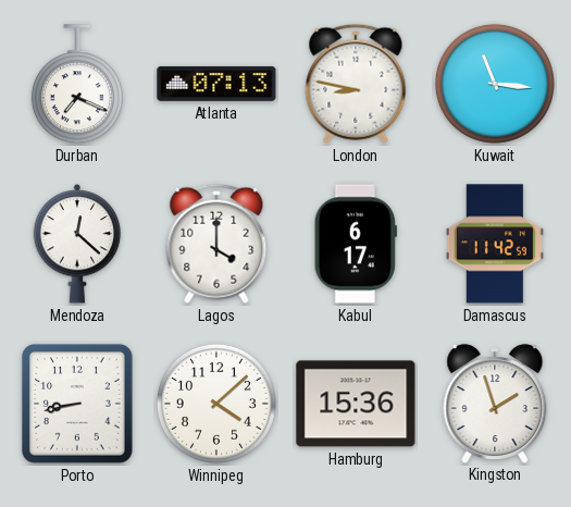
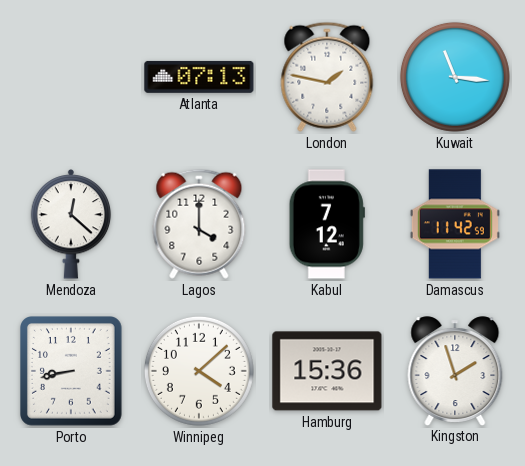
Durban: 7:19 -> none (77, 85)
London: 8:47 -> 1:47 (327, 77)
Kabul: 6:17 -> 7:12 (327, 224)
